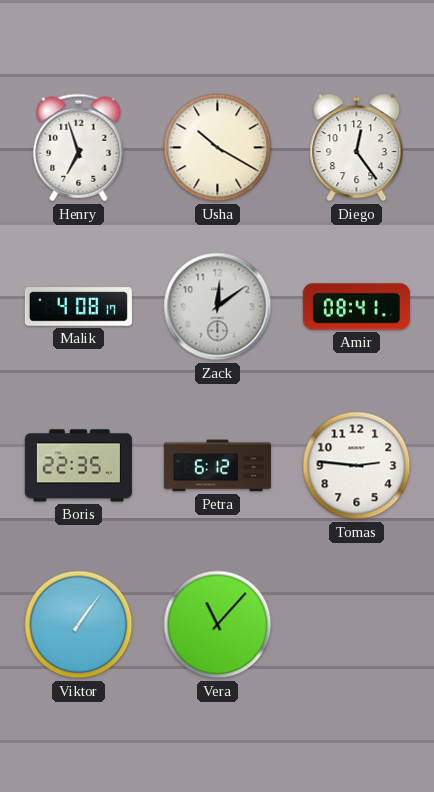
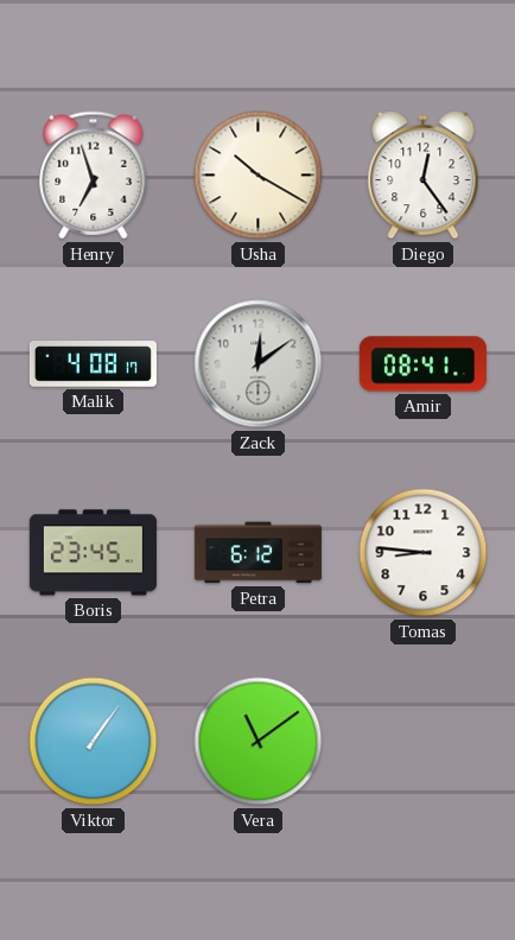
Boris: 22:35 -> 23:45 (93, 553)
Tomas: 2:46 -> 8:46 (424, 553)
Vera: 11:07 -> 11:09 (259, 742)
